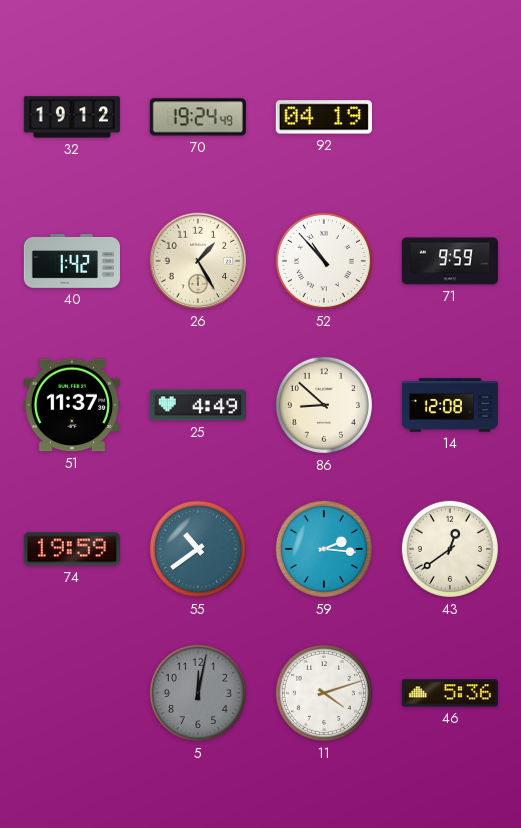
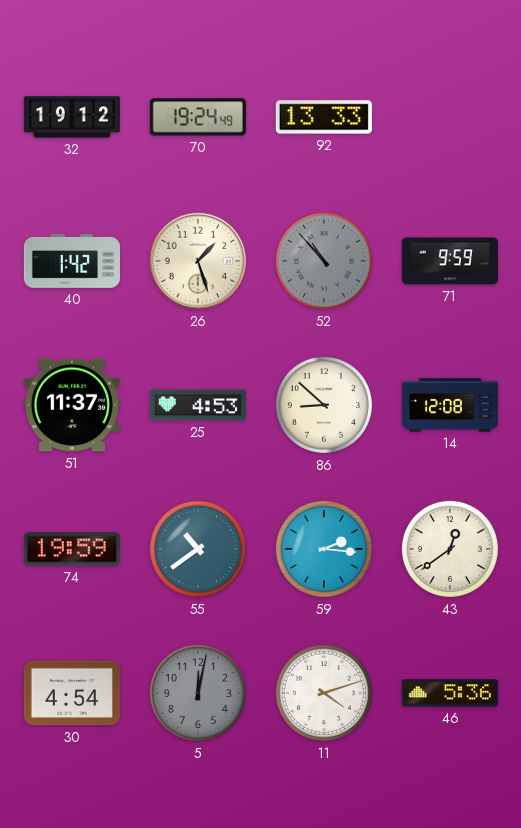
92: 04:19 -> 13:33 (324, 117)
26: 1:25 -> 1:27 (198, 261)
52 dial: white -> grey (324, 261)
25: 4:49 -> 4:53 (198, 405)
30: none -> 4:54 (72, 693)
